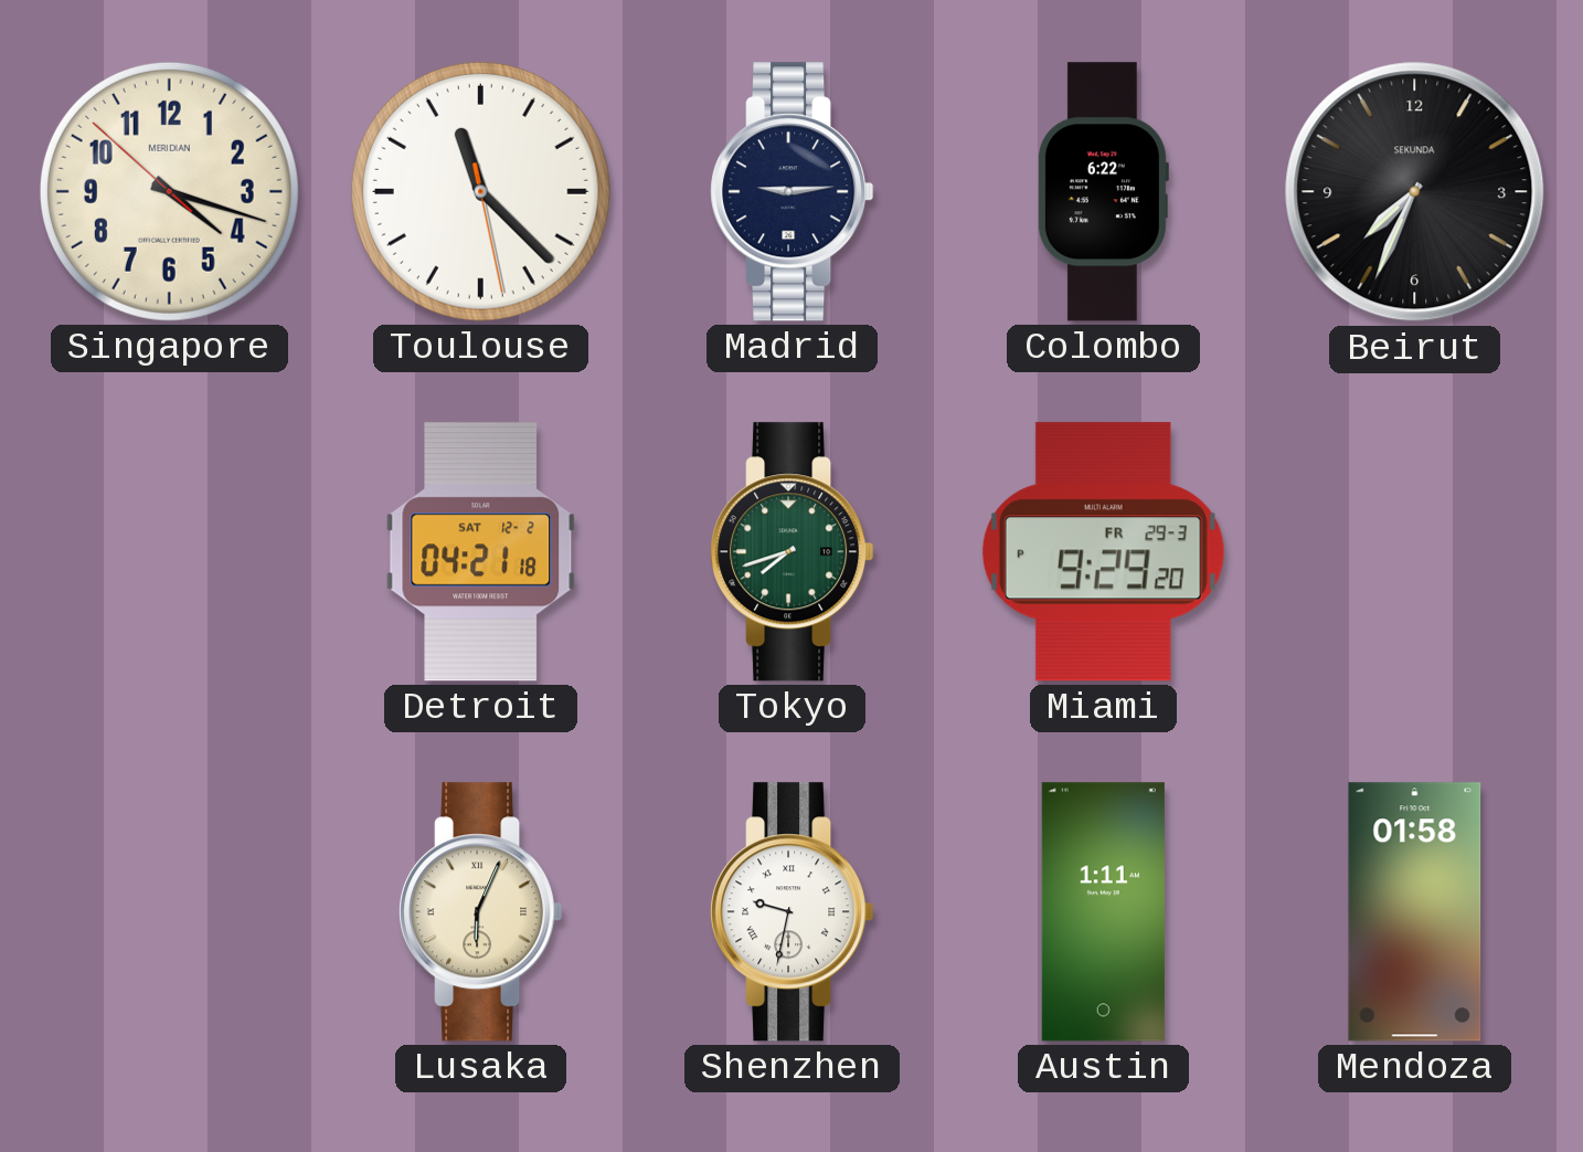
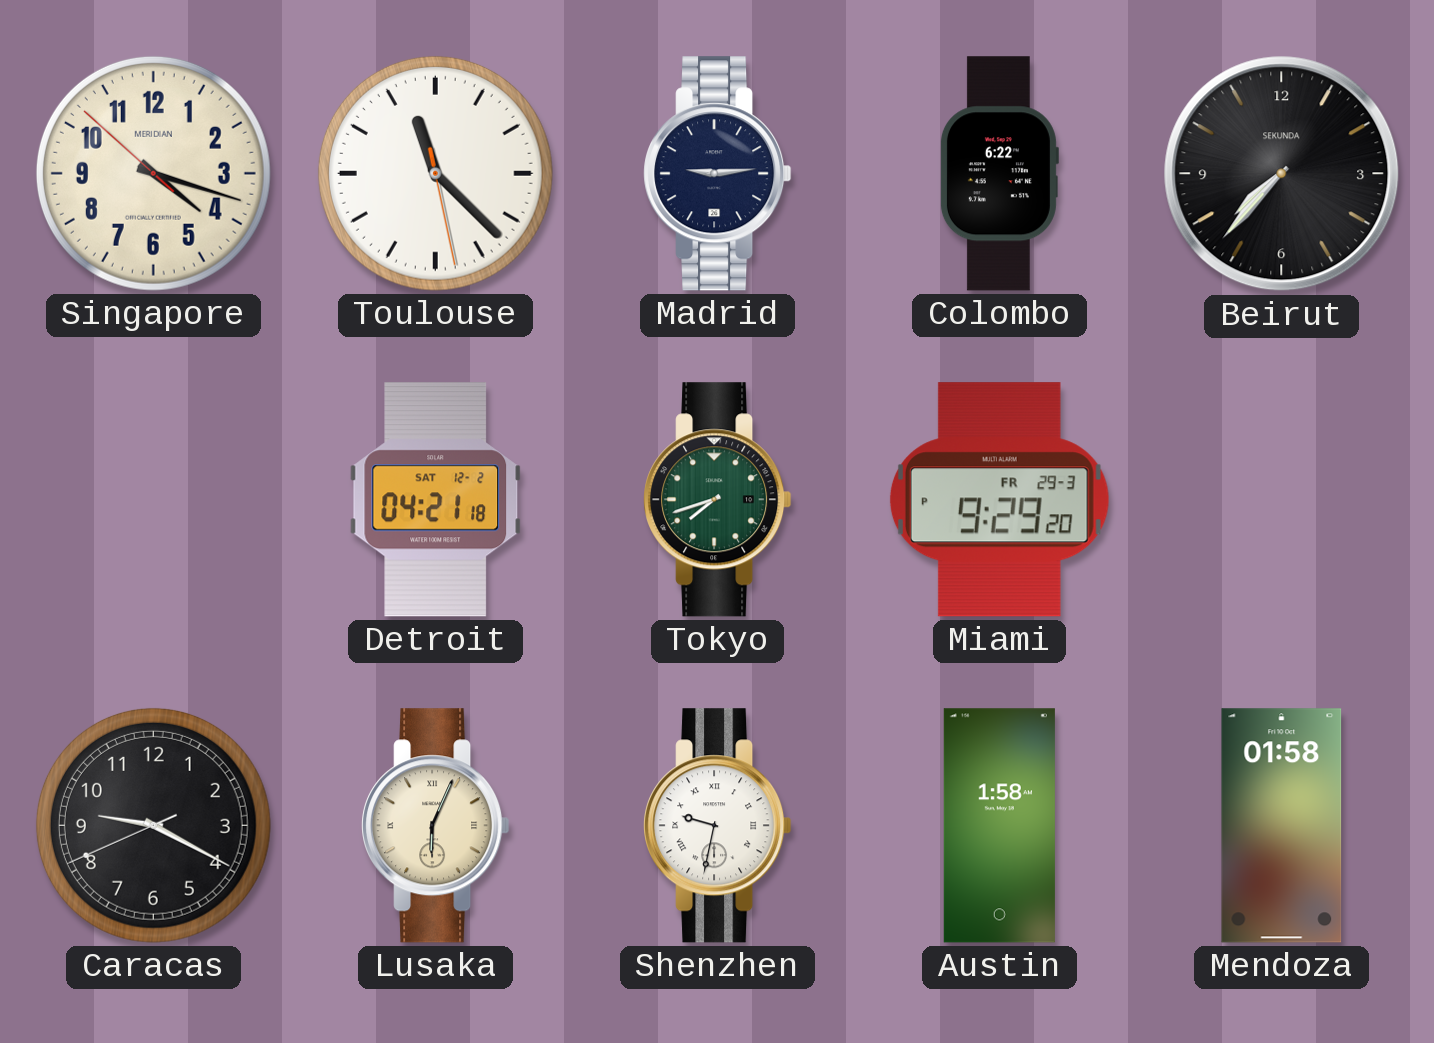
Beirut: 7:34 -> 7:37 (1282, 174)
Caracas: none -> 9:19 (153, 825)
Austin: 1:11 -> 1:58 (999, 826)
